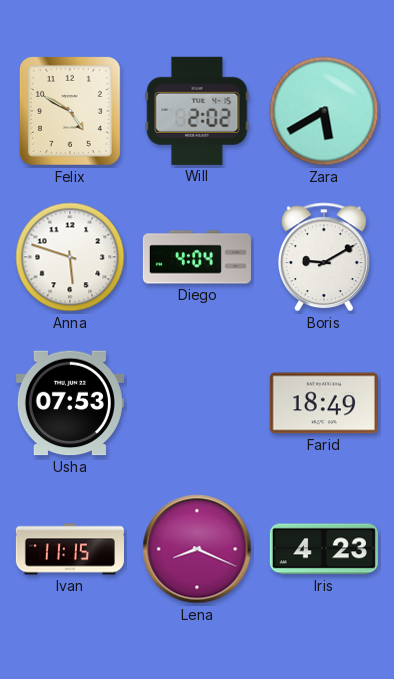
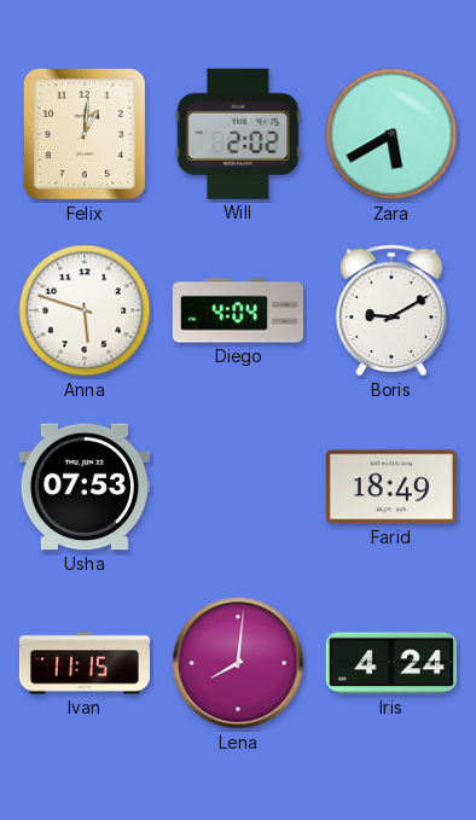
Felix: 4:50 -> 1:01 (85, 134)
Lena: 8:19 -> 8:01 (238, 663)
Iris: 4:23 -> 4:24 (391, 663)
